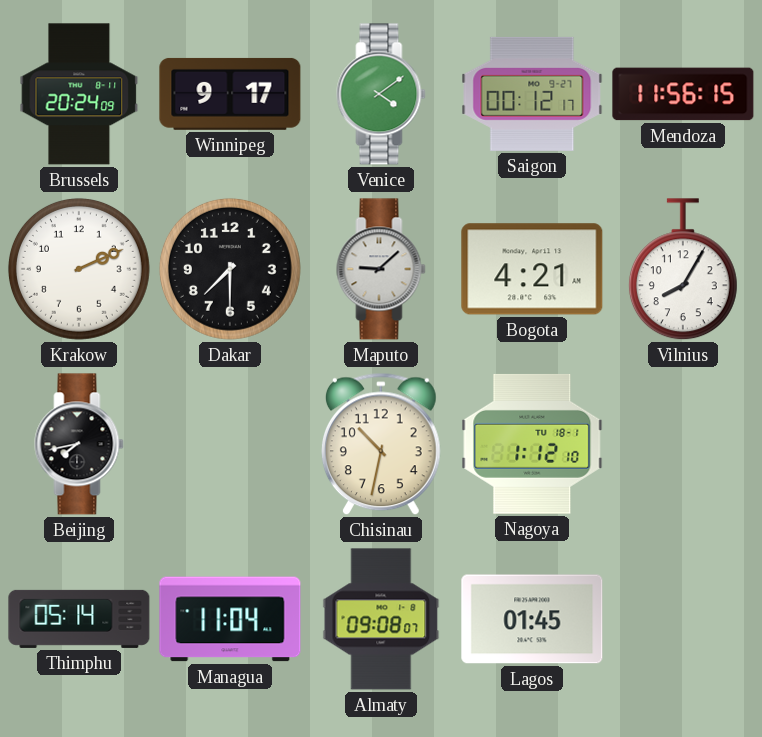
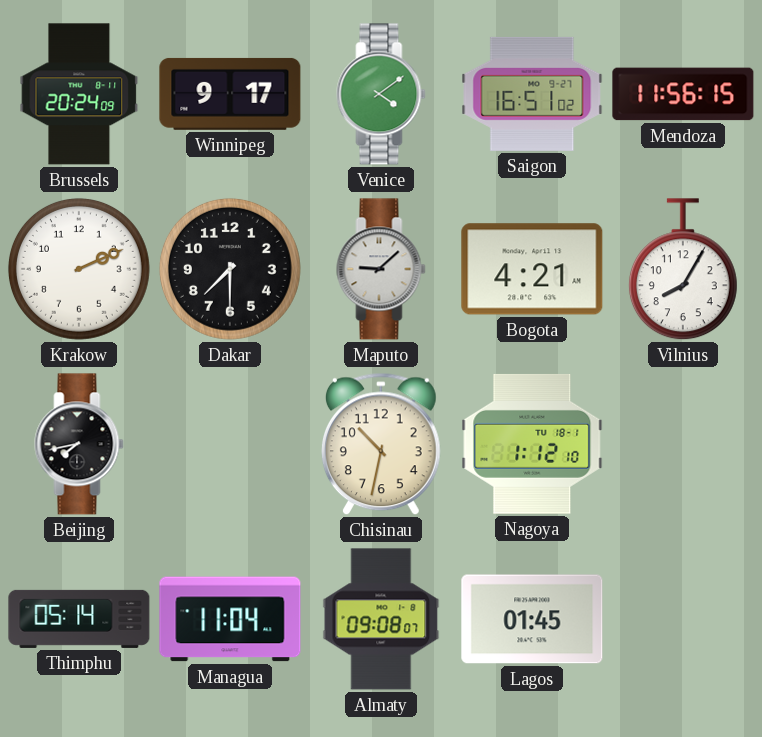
Saigon: 00:12 -> 16:51 (532, 94)
